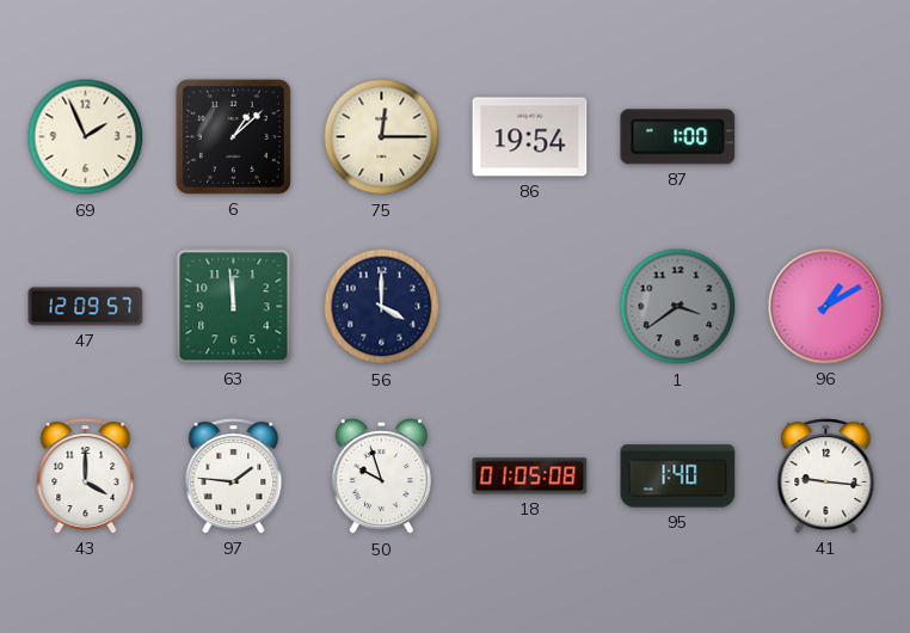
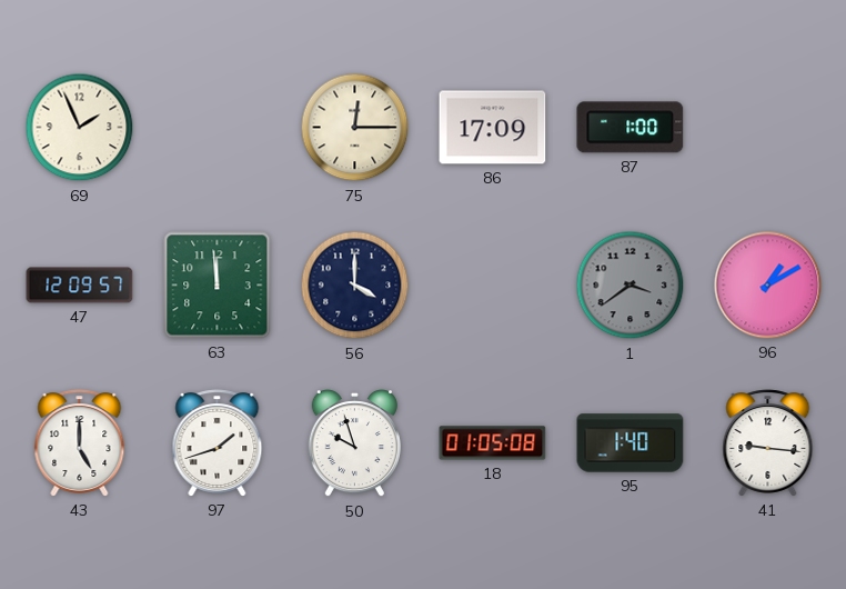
6: 1:08 -> none (233, 136)
86: 19:54 -> 17:09 (493, 128)
43: 4:00 -> 5:00 (80, 443)
97: 1:46 -> 1:42 (218, 443)
